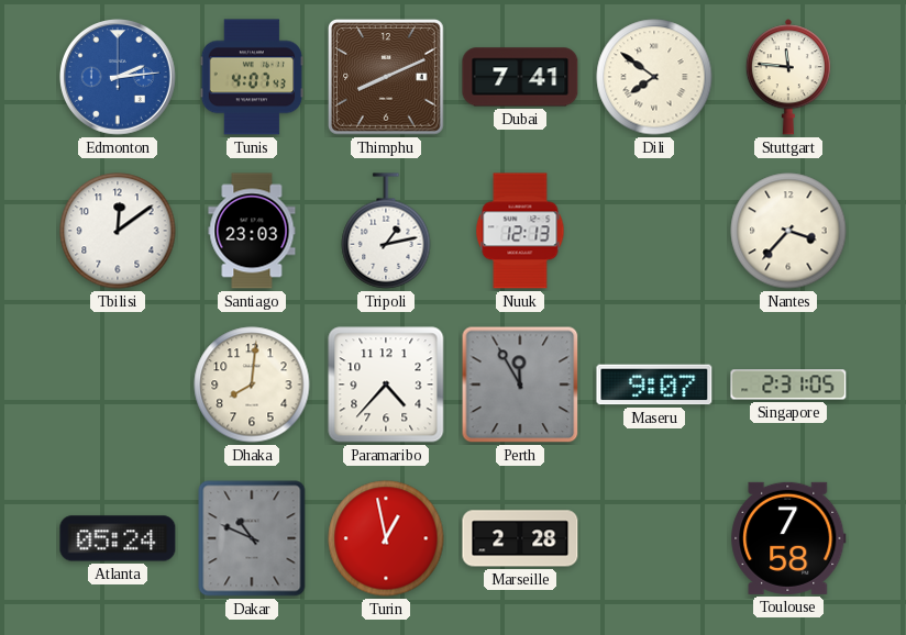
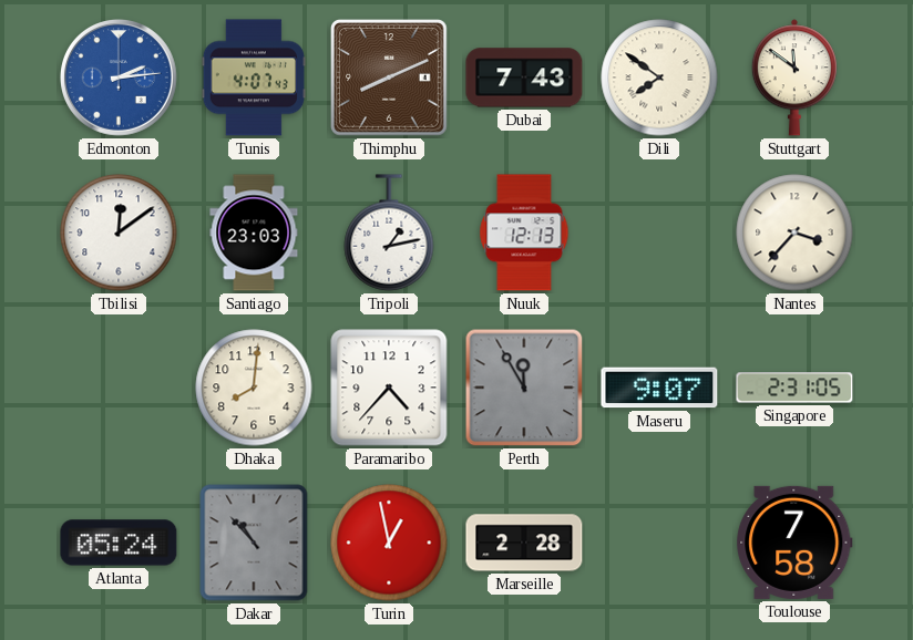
Dubai: 7:41 -> 7:43 (524, 78)
Stuttgart: 11:46 -> 11:51 (794, 78)
Dakar: 10:49 -> 10:53 (254, 543)
